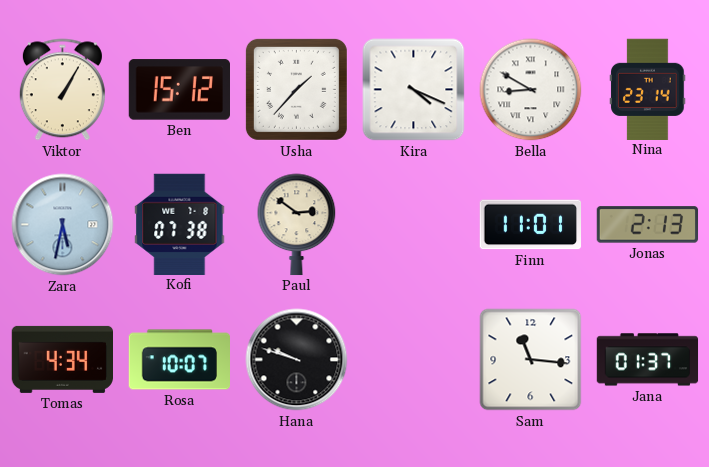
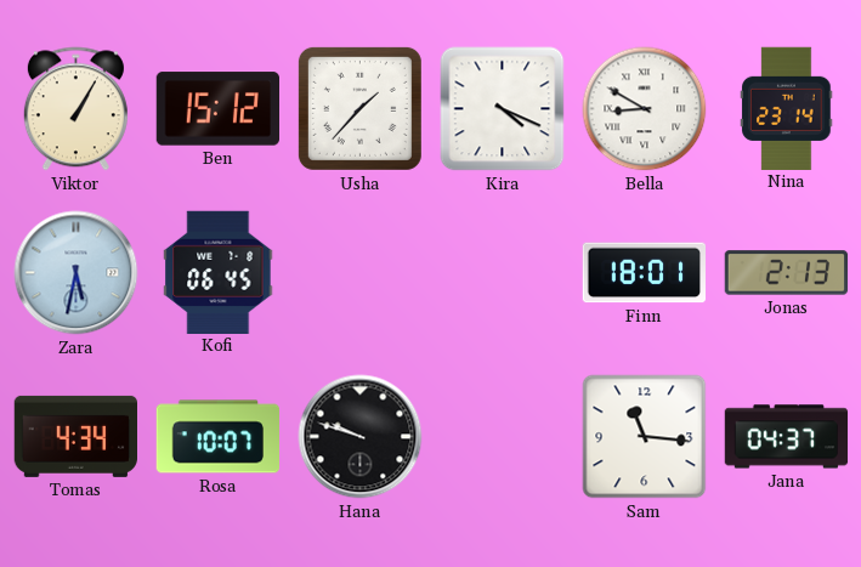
Kofi: 07:38 -> 06:45 (219, 272)
Paul: 2:51 -> none (297, 224)
Finn: 11:01 -> 18:01 (645, 273)
Jana: 01:37 -> 04:37 (787, 437)
